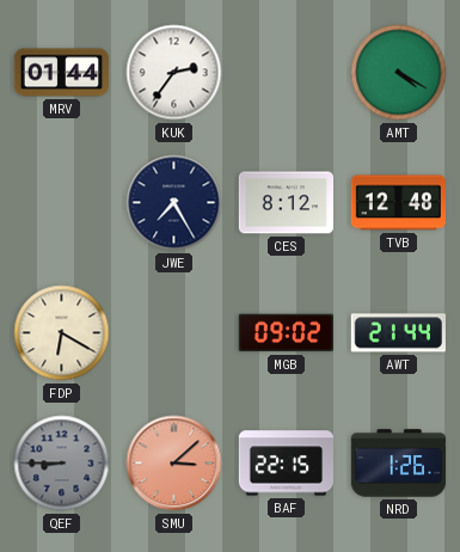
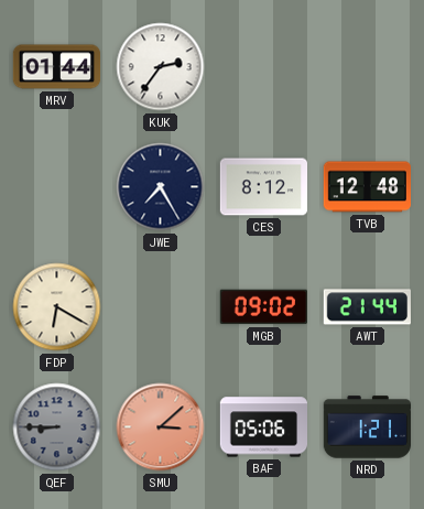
AMT: 4:20 -> none (399, 73)
BAF: 22:15 -> 05:06 (263, 427)
NRD: 1:26 -> 1:21 (368, 427)
